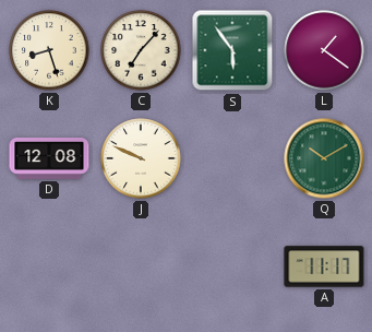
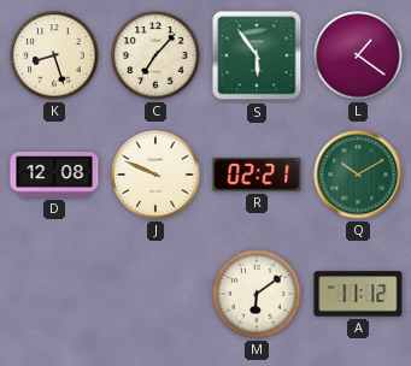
R: none -> 02:21 (257, 175)
M: none -> 6:09 (257, 294)
A: 11:17 -> 11:12 (358, 294)
